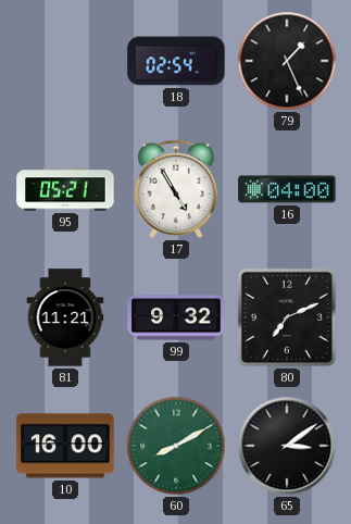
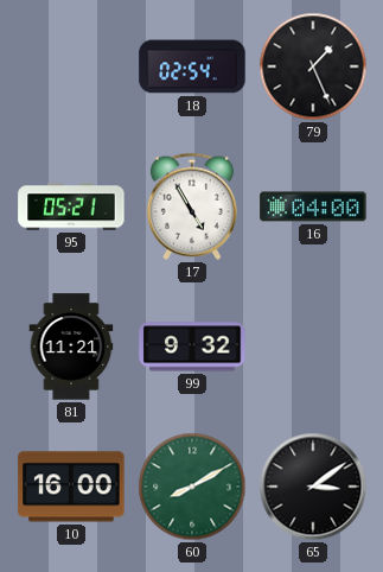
80: 7:11 -> none (287, 317)
